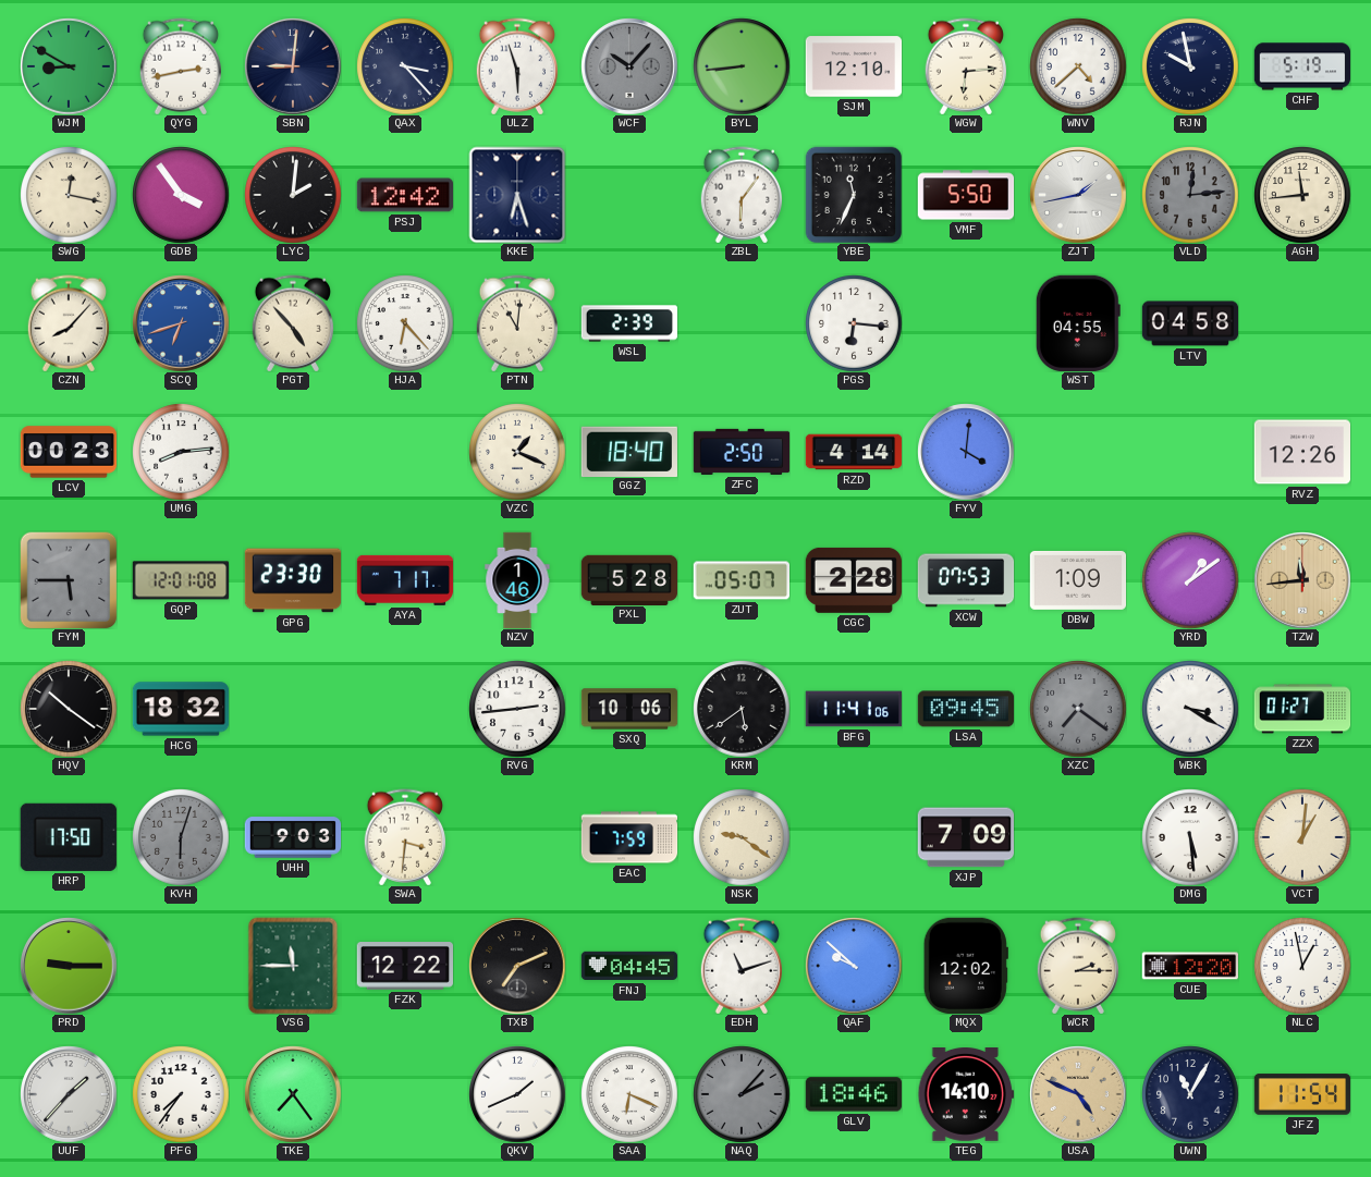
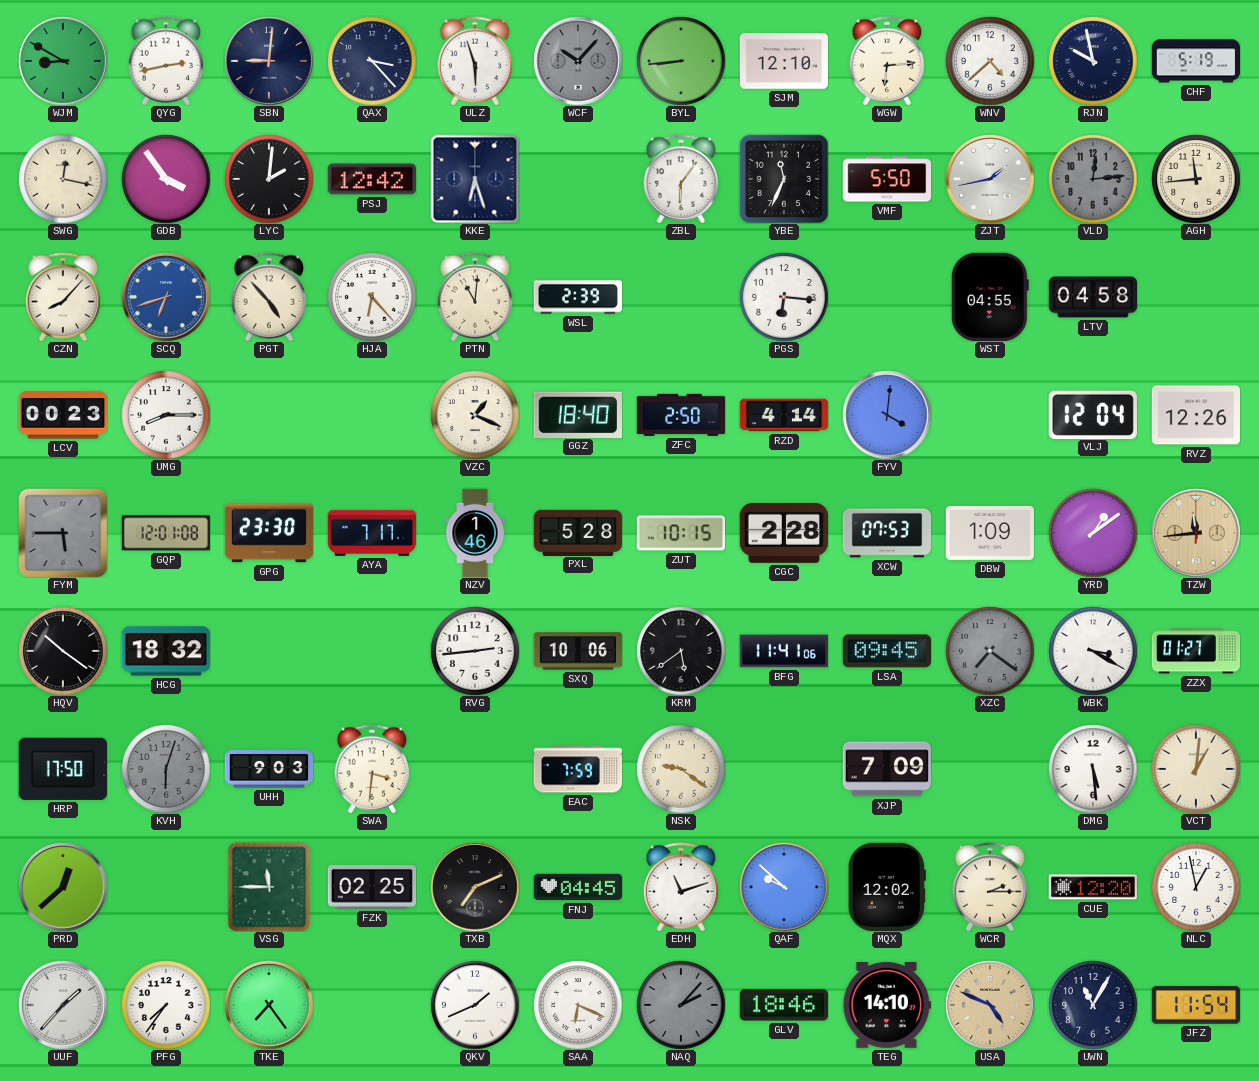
UMG: 8:14 -> 8:15 (166, 415)
VLJ: none -> 12:04 (1093, 414)
ZUT: 05:07 -> 10:15 (680, 533)
PRD: 9:15 -> 12:38 (63, 887)
FZK: 12:22 -> 02:25 (371, 888)
